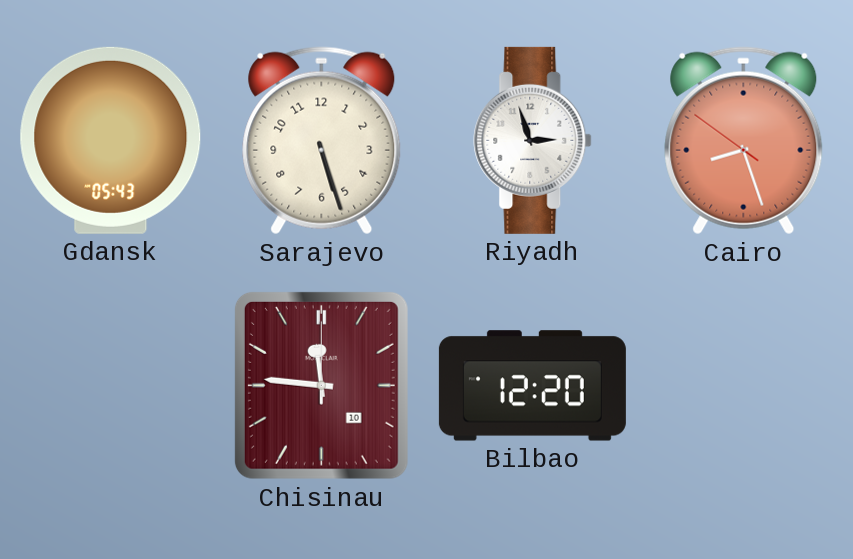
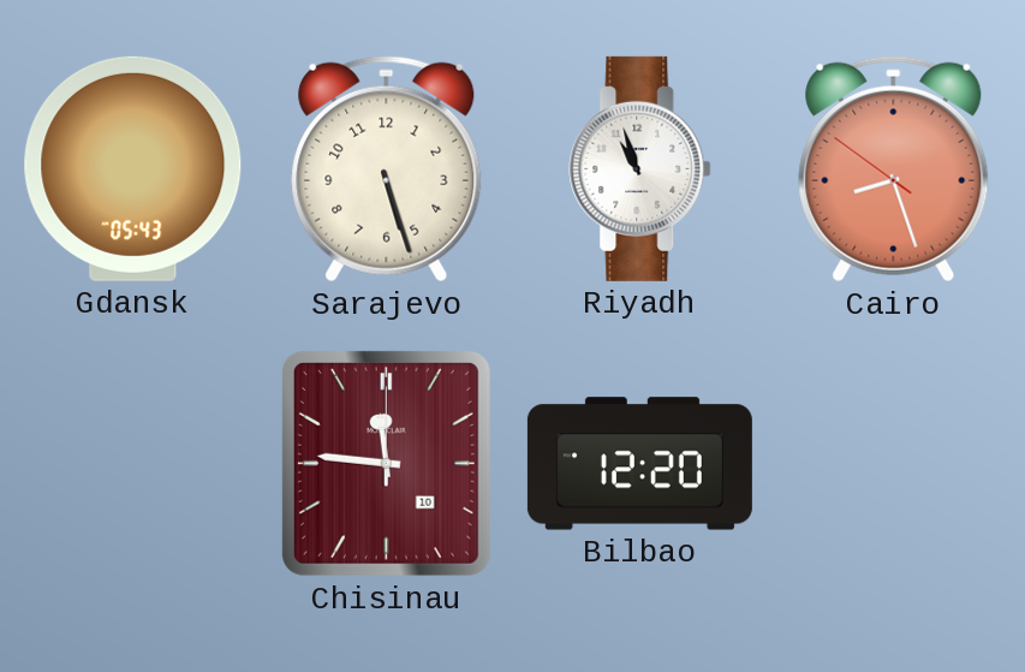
Riyadh: 2:57 -> 10:57 (640, 168)
